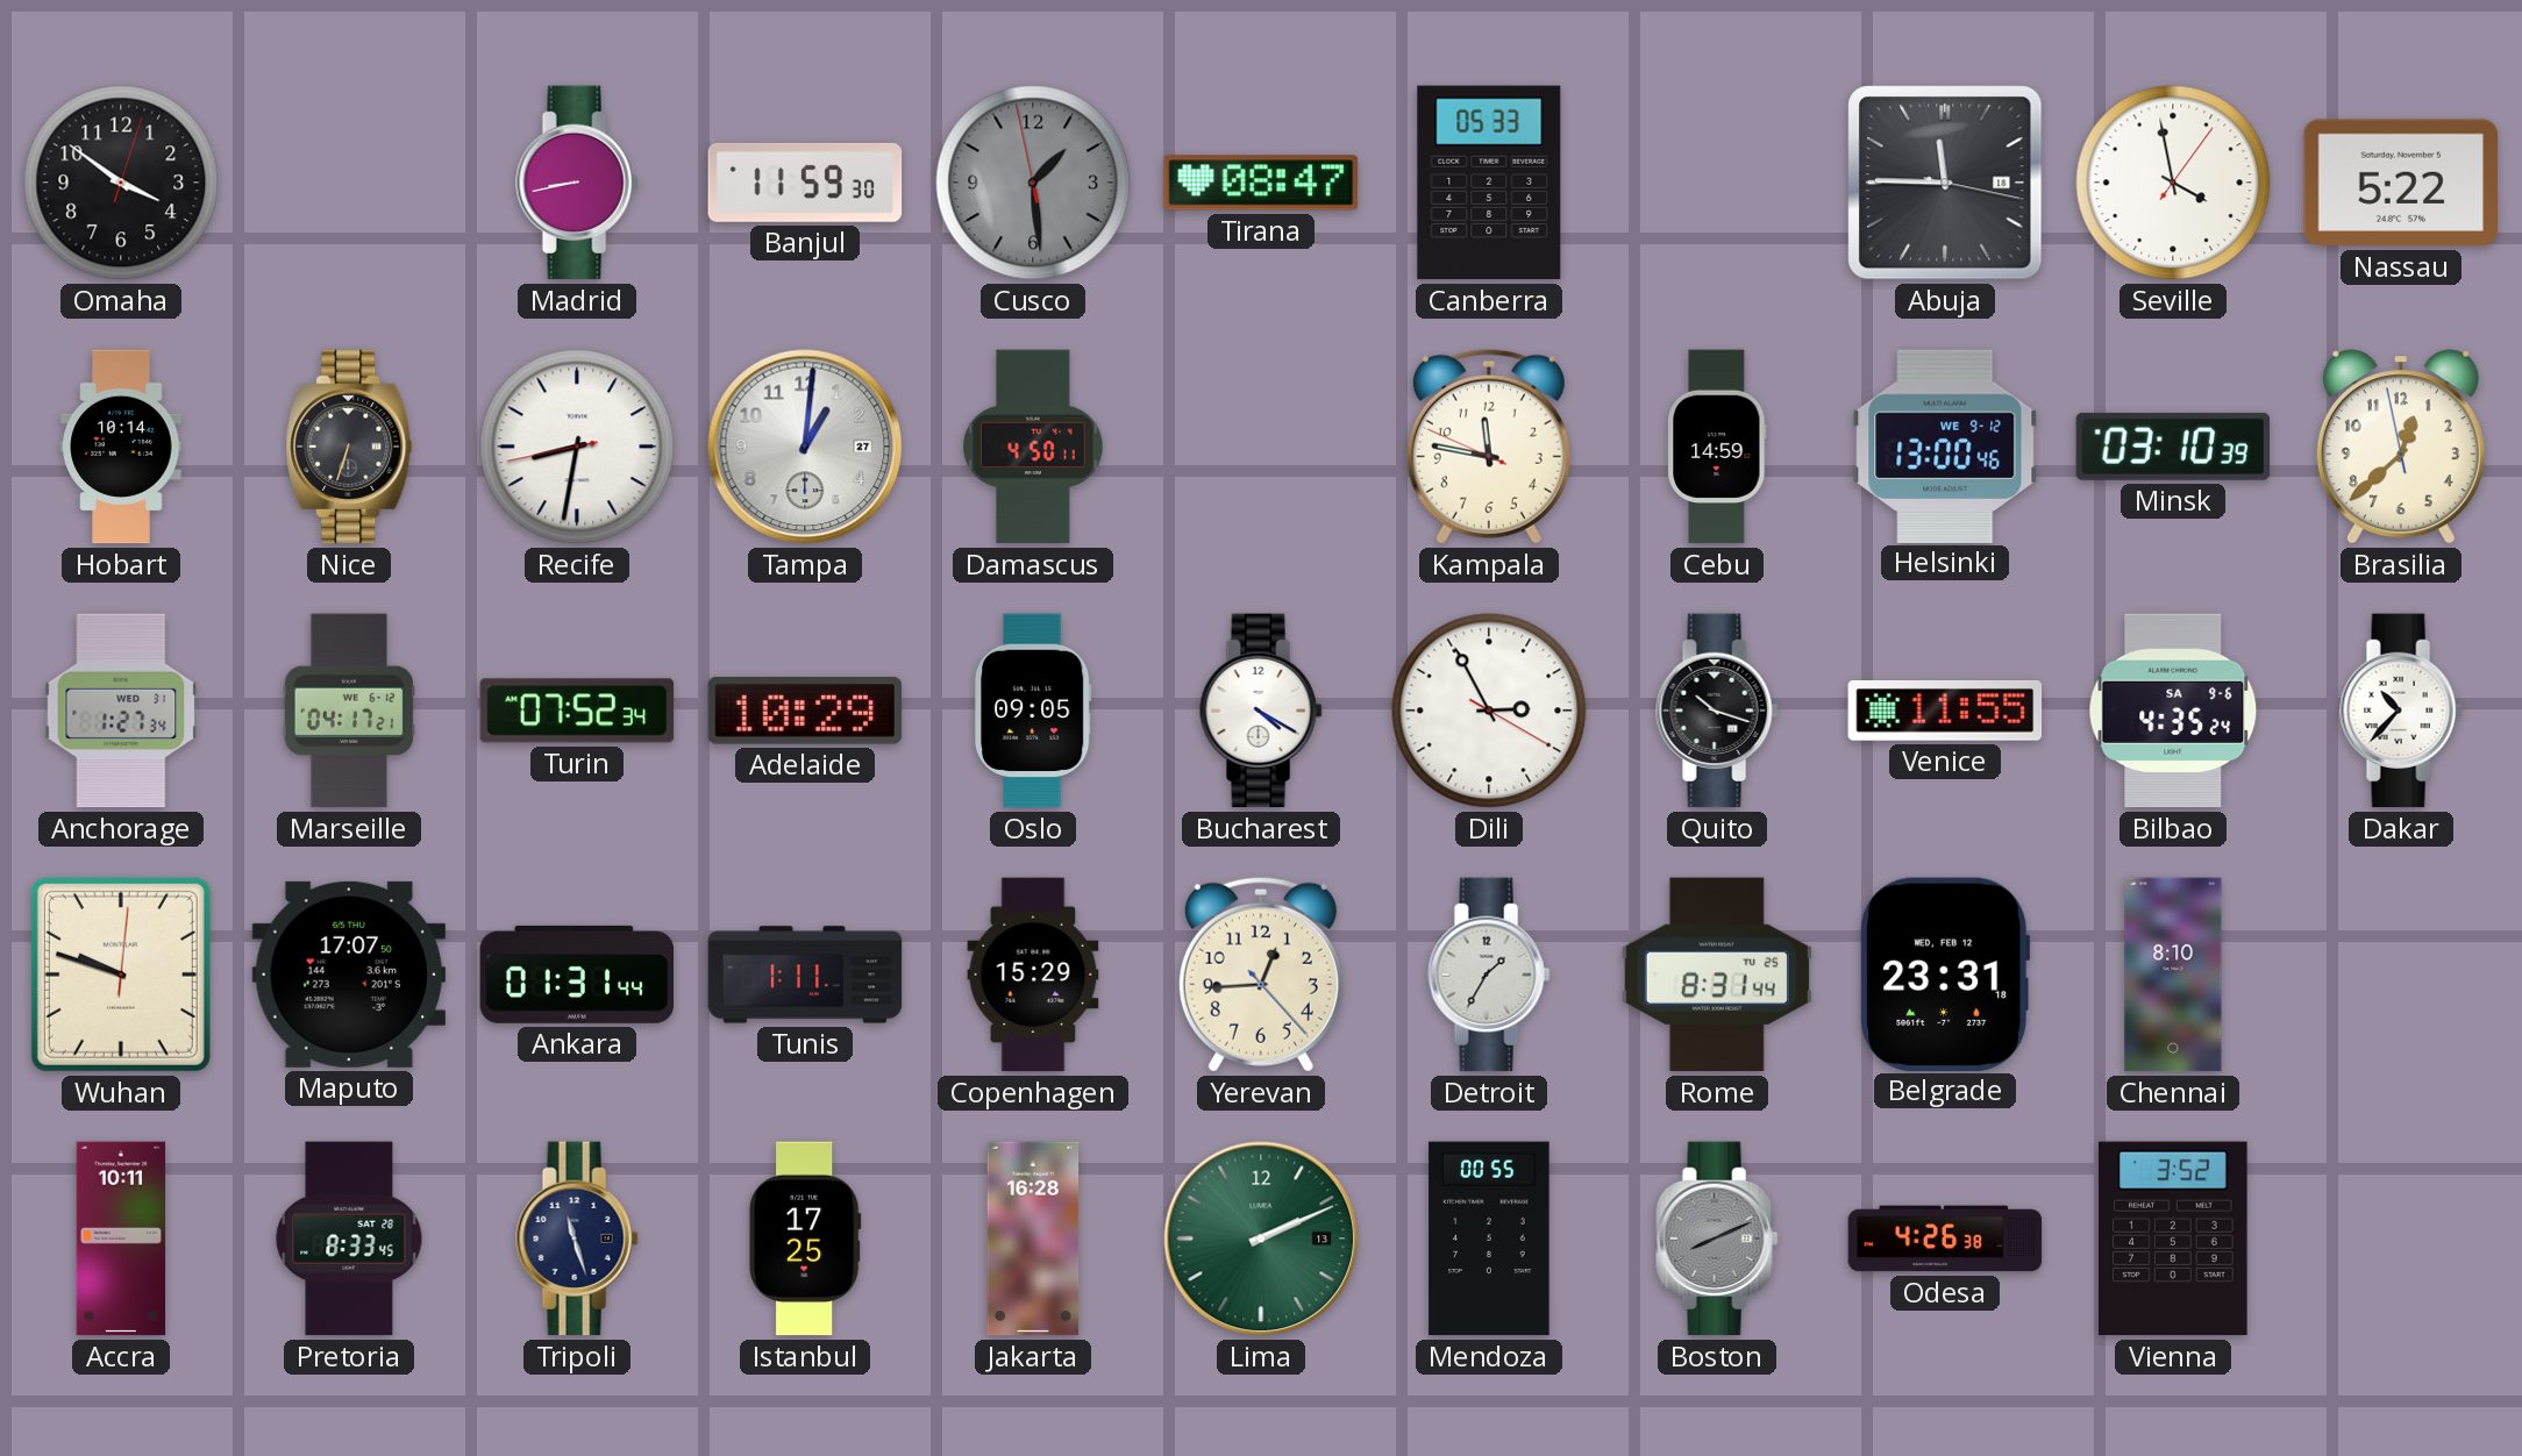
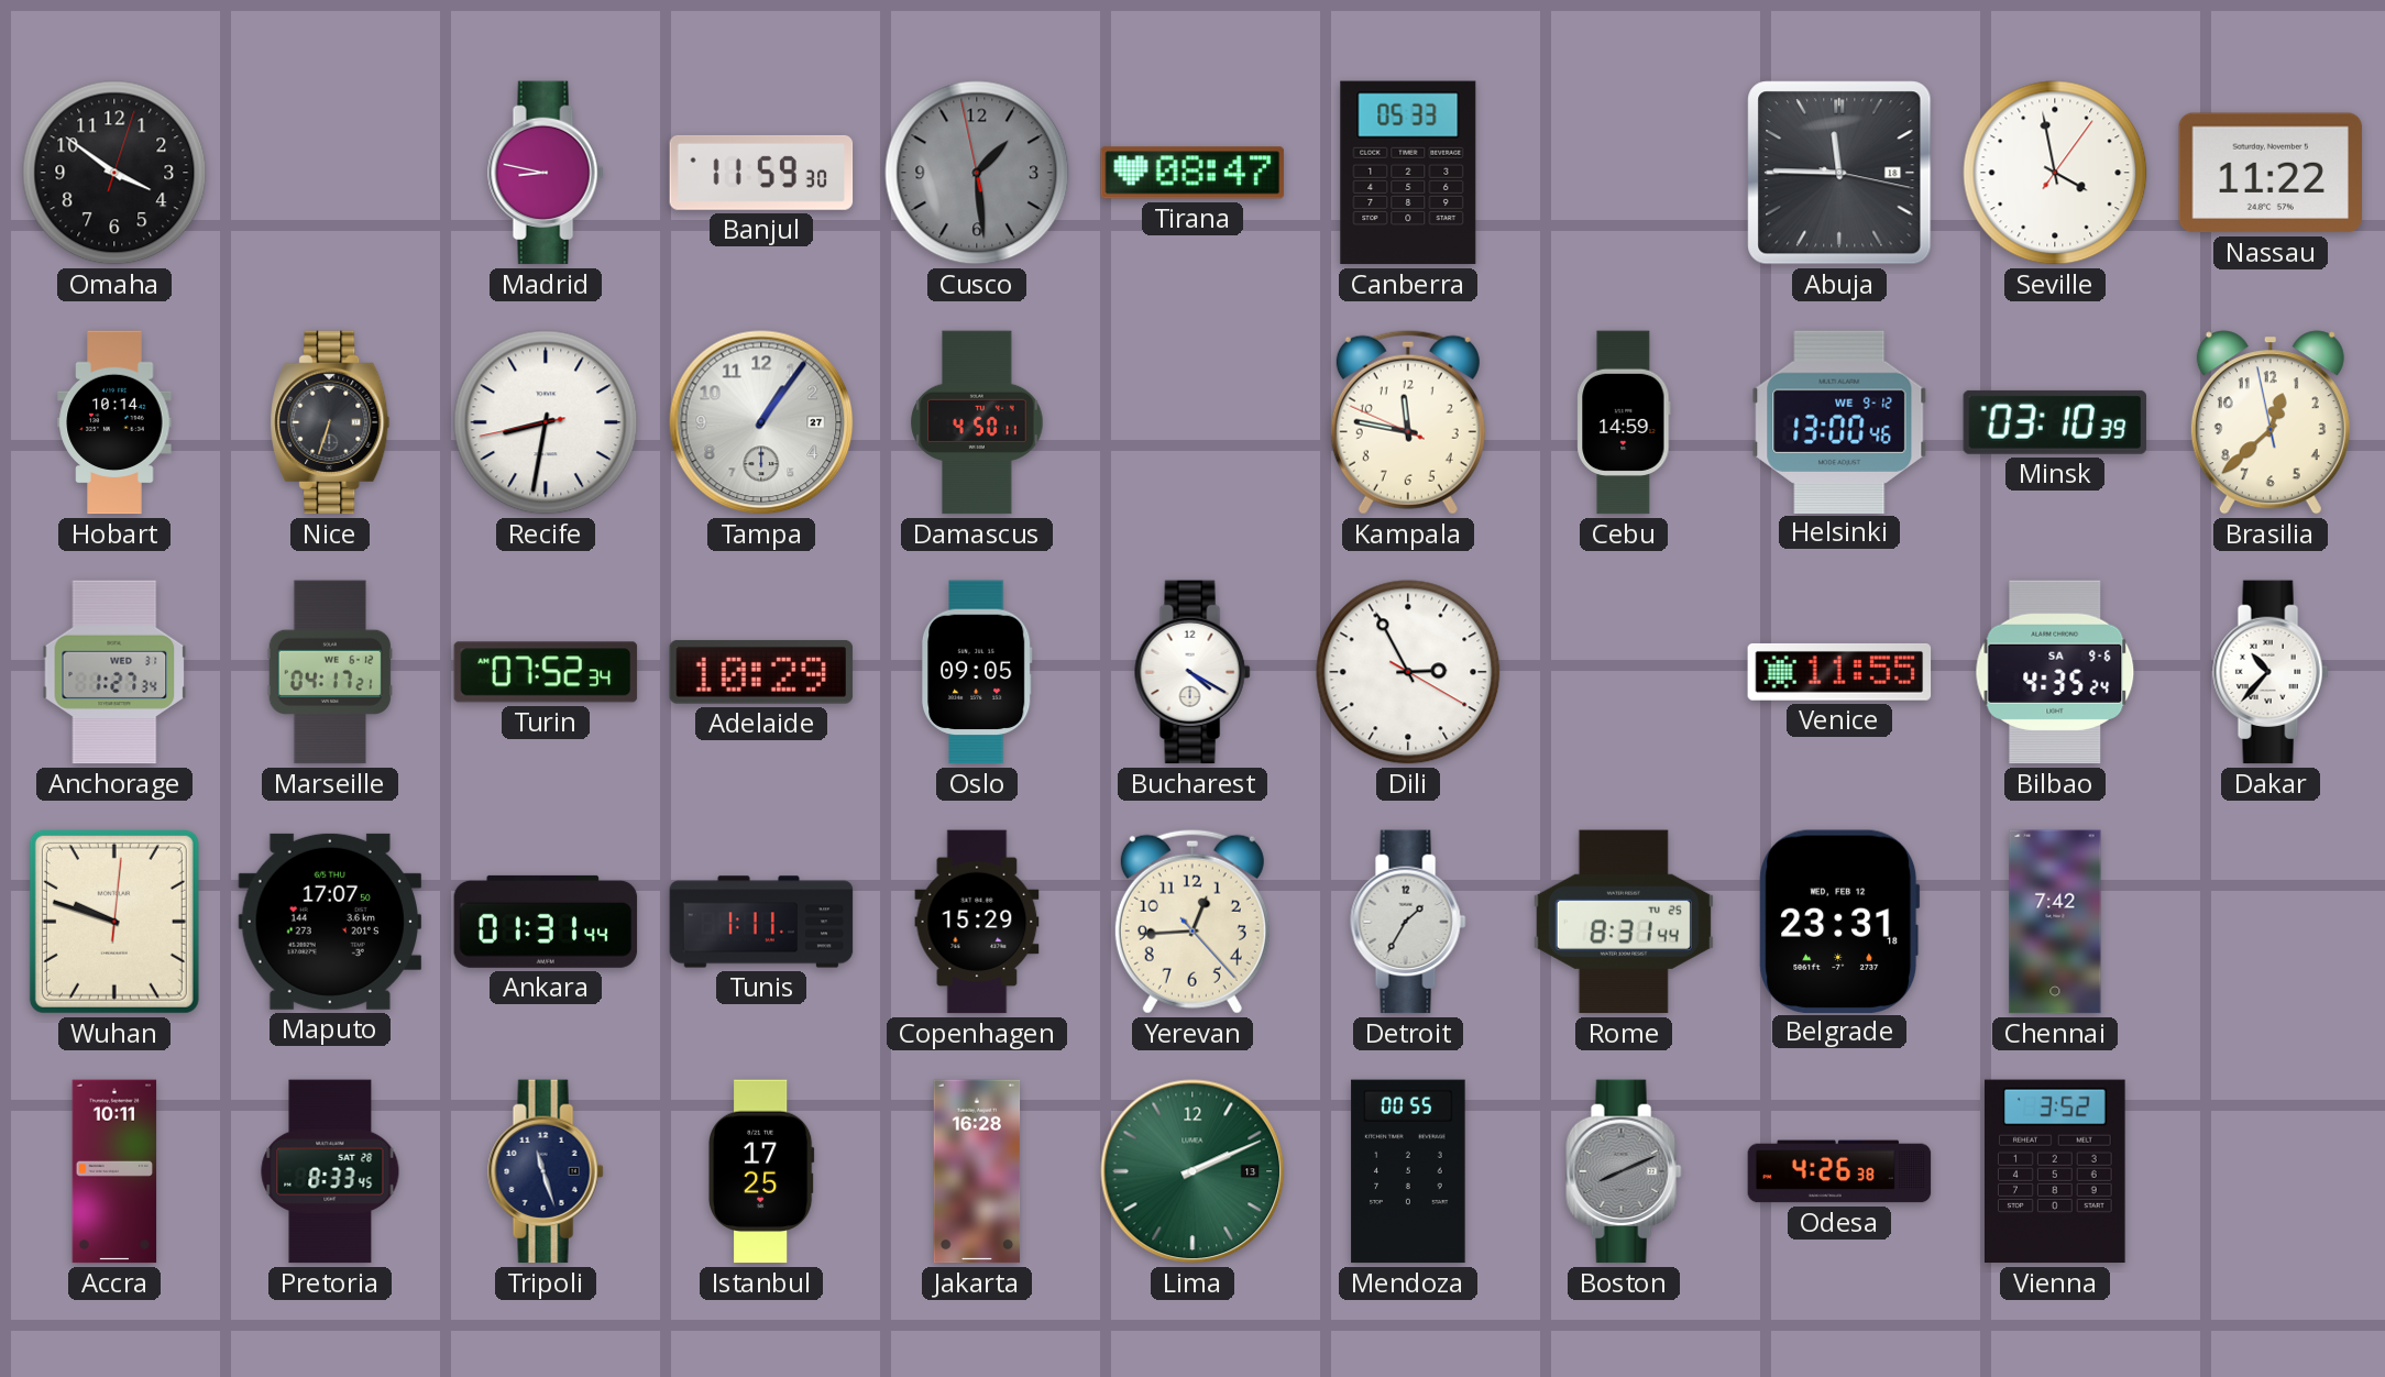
Madrid: 8:43 -> 8:47 (546, 173)
Nassau: 5:22 -> 11:22 (2271, 173)
Tampa: 1:01 -> 1:06 (761, 422)
Quito: 10:18 -> none (1717, 711)
Chennai: 8:10 -> 7:42 (2055, 922)
